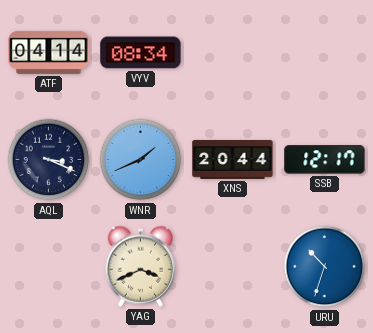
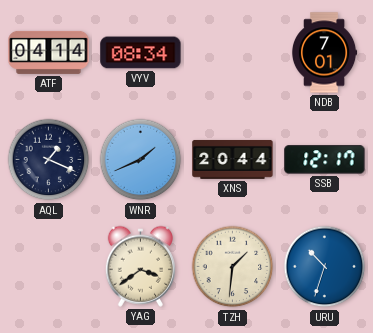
NDB: none -> 7:01 (324, 53)
AQL: 3:19 -> 1:19 (49, 160)
YAG: 3:41 -> 3:39 (140, 266)
TZH: none -> 1:31 (233, 267)
